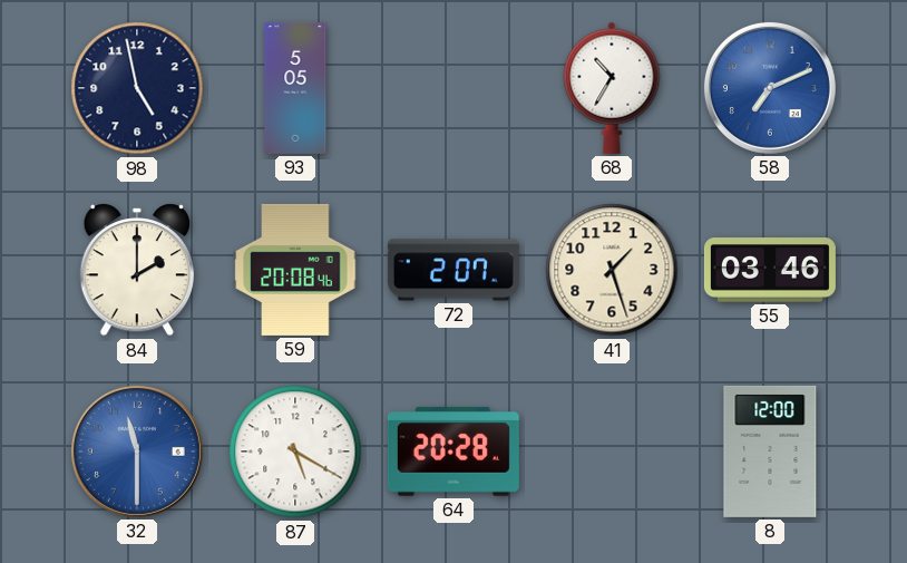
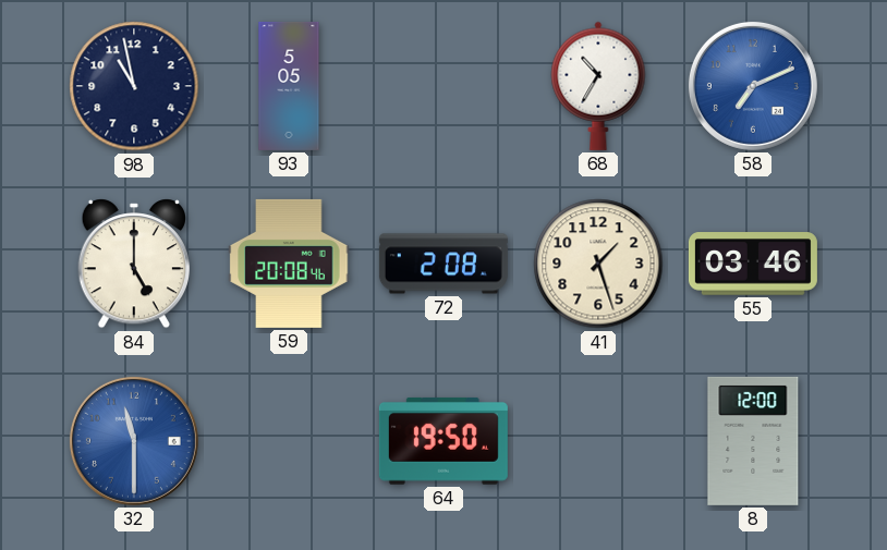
98: 4:58 -> 10:58 (134, 86)
84: 2:00 -> 5:00 (133, 265)
72: 2:07 -> 2:08 (443, 264)
87: 5:20 -> none (295, 452)
64: 20:28 -> 19:50 (443, 441)
